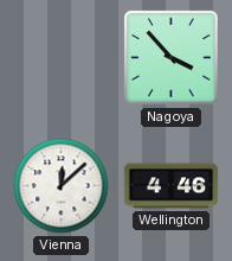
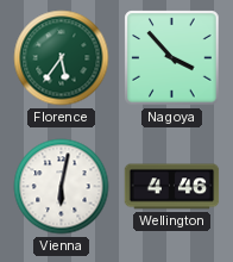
Florence: none -> 5:36 (62, 58)
Vienna: 12:08 -> 6:02 (62, 187)
